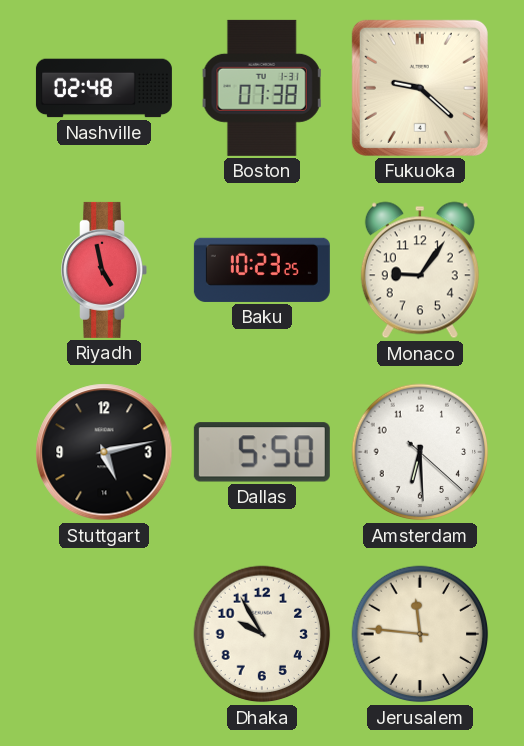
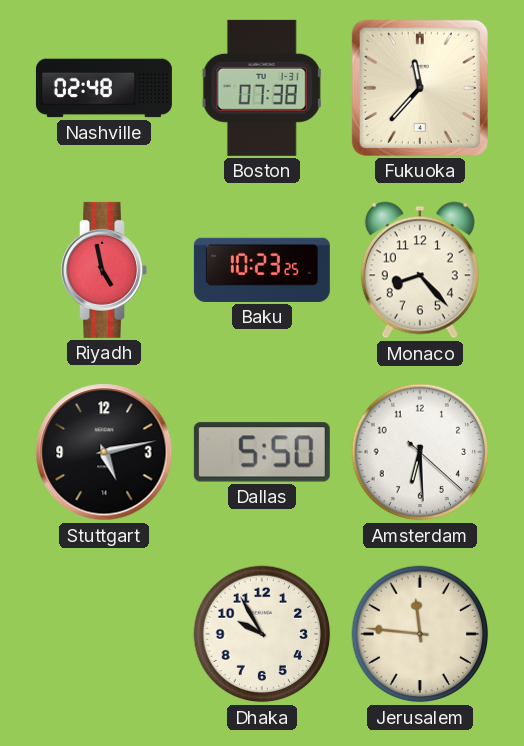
Fukuoka: 9:22 -> 11:37 (420, 88)
Monaco: 9:06 -> 8:23 (420, 270)
